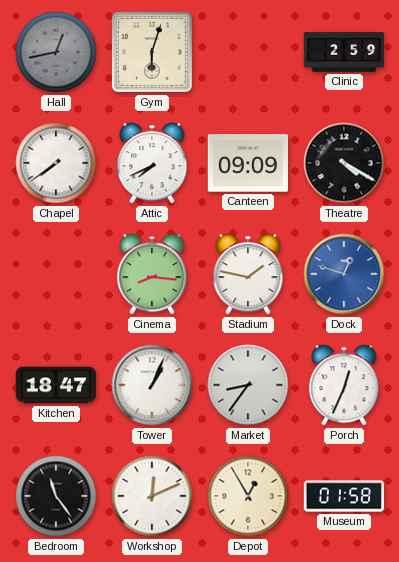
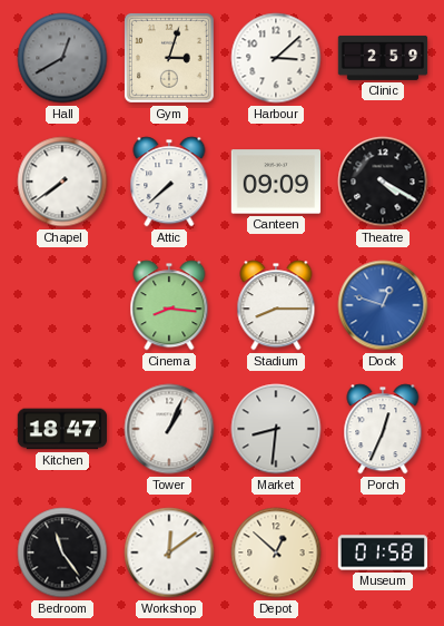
Hall: 12:43 -> 12:40 (62, 58)
Gym: 6:03 -> 3:03 (169, 58)
Harbour: none -> 3:08 (276, 58)
Attic: 7:41 -> 7:38 (169, 182)
Stadium: 1:47 -> 8:15 (276, 305)
Market: 8:36 -> 8:31 (276, 429)
Workshop: 12:11 -> 12:09 (169, 552)
Depot: 12:55 -> 12:52 (276, 552)
